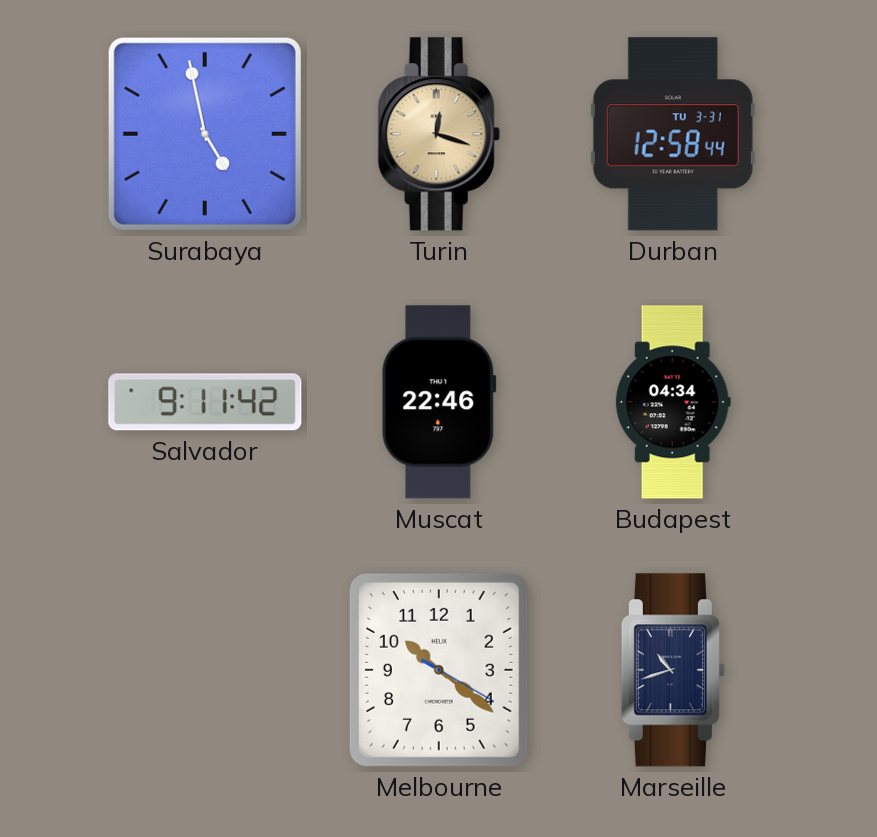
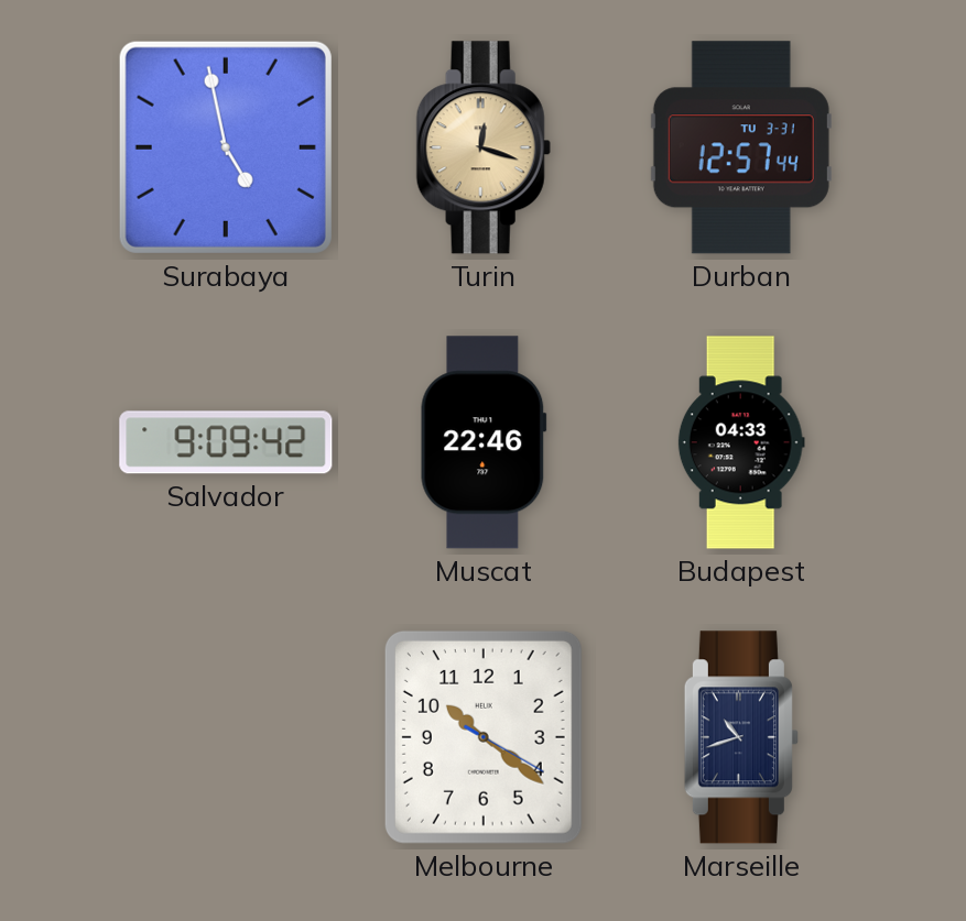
Durban: 12:58 -> 12:57 (741, 147)
Salvador: 9:11 -> 9:09 (226, 442)
Budapest: 04:34 -> 04:33 (741, 442)
